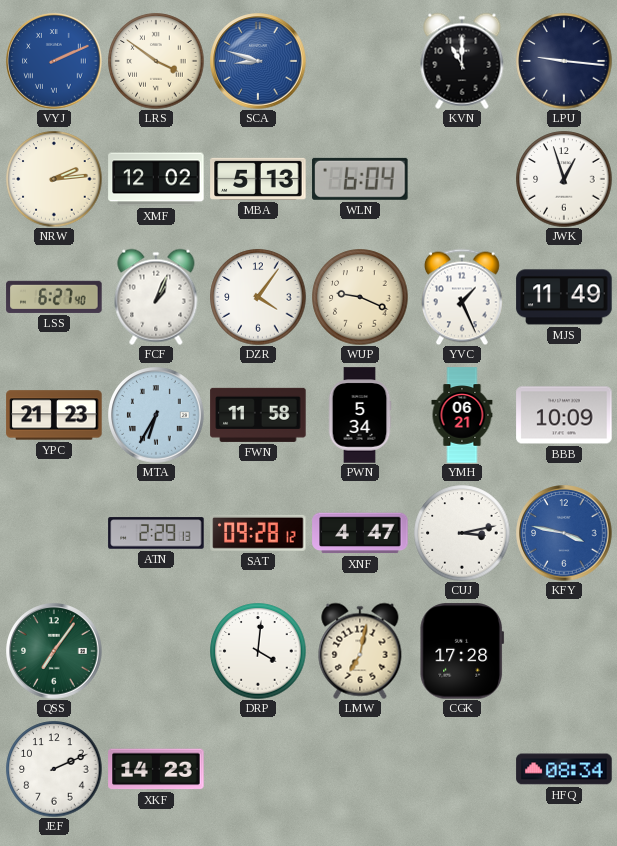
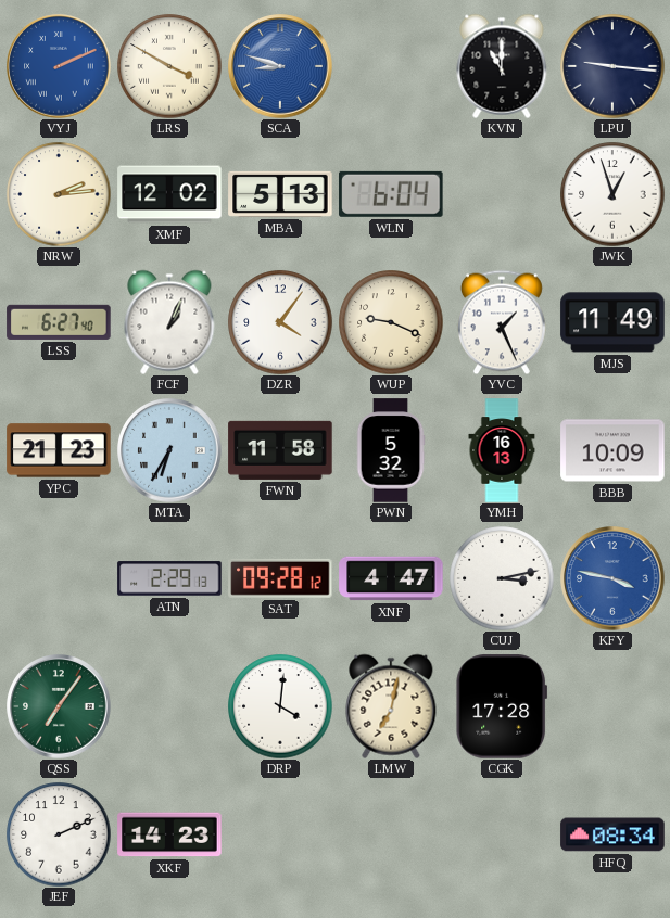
LRS: 3:51 -> 3:50 (169, 66)
PWN: 5:34 -> 5:32 (391, 450)
YMH: 06:21 -> 16:13 (502, 450)
